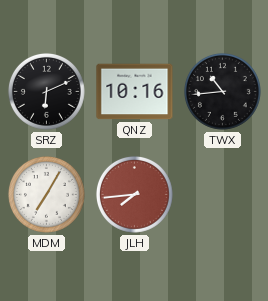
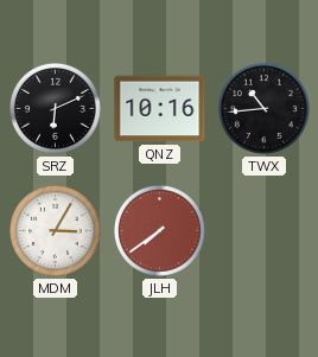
MDM: 7:05 -> 3:05 (55, 230)
JLH: 7:44 -> 7:39 (159, 230)
